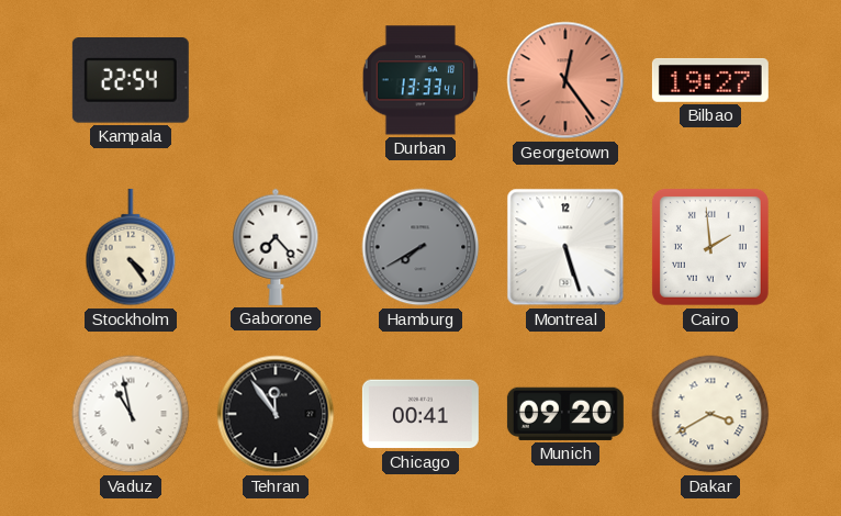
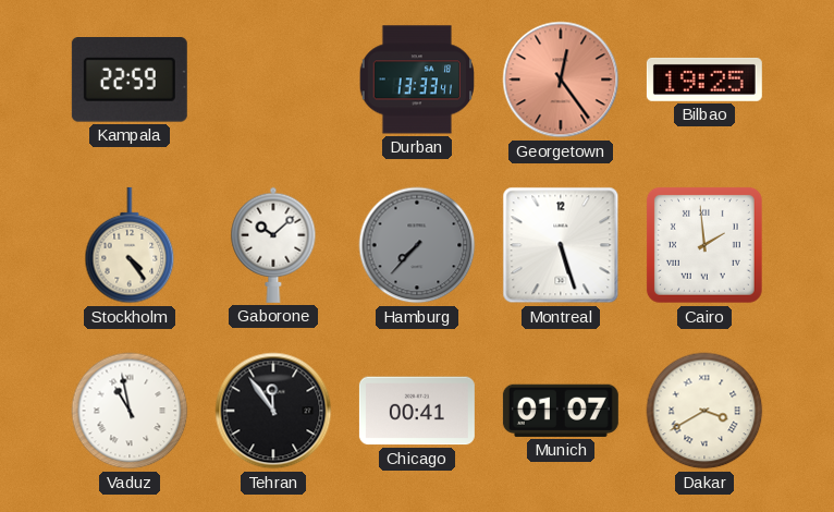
Kampala: 22:54 -> 22:59 (130, 81)
Bilbao: 19:27 -> 19:25 (704, 80)
Gaborone: 7:23 -> 10:08 (273, 245)
Hamburg: 7:40 -> 7:37 (417, 245)
Munich: 09:20 -> 01:07 (561, 411)
